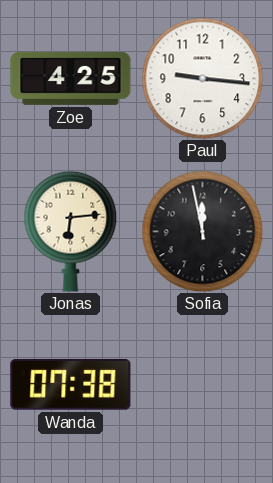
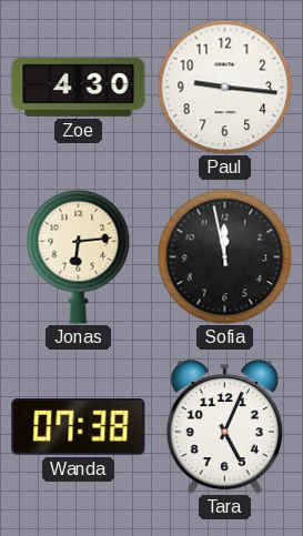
Zoe: 4:25 -> 4:30 (79, 87)
Tara: none -> 5:04 (224, 426)
